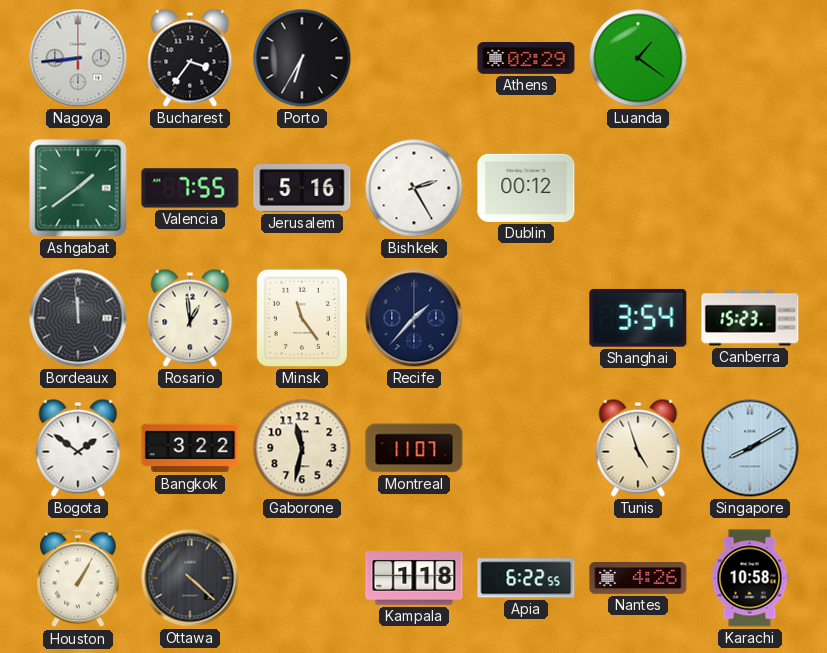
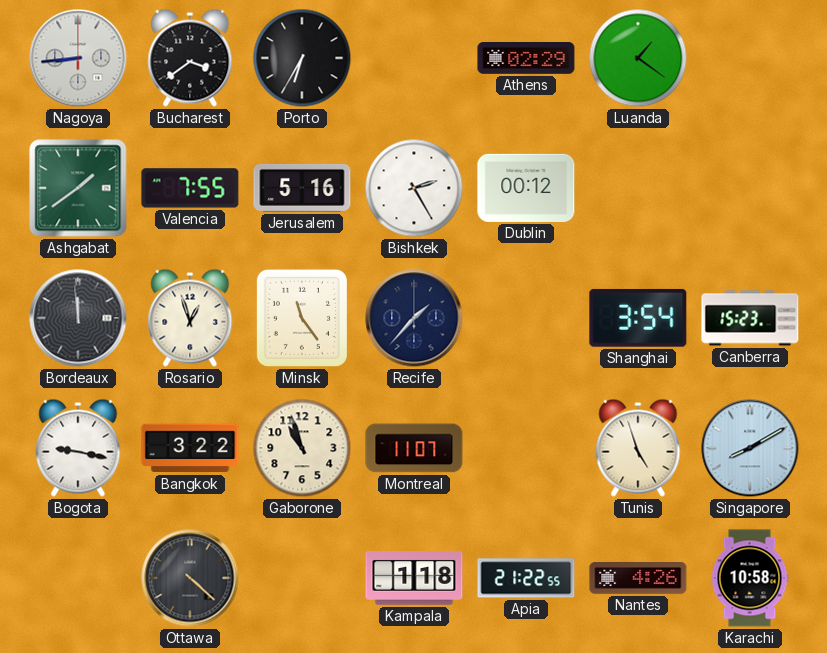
Bucharest: 3:36 -> 3:39 (190, 58)
Rosario: 12:59 -> 12:57 (190, 318)
Bogota: 1:51 -> 9:17 (78, 448)
Gaborone: 11:32 -> 10:57 (302, 448)
Houston: 1:05 -> none (78, 578)
Apia: 6:22 -> 21:22 (526, 578)
